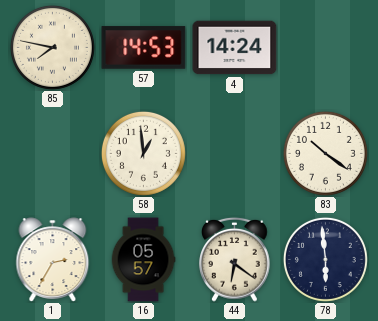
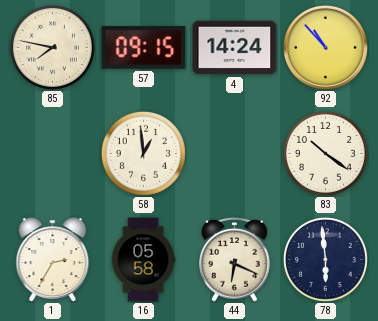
57: 14:53 -> 09:15 (144, 48)
92: none -> 10:53 (326, 48)
16: 05:57 -> 05:58 (143, 260)
44: 6:21 -> 6:19 (235, 259)
